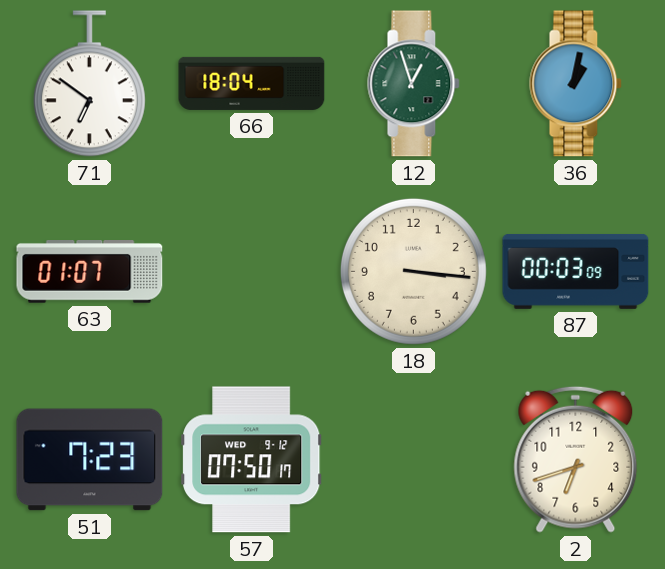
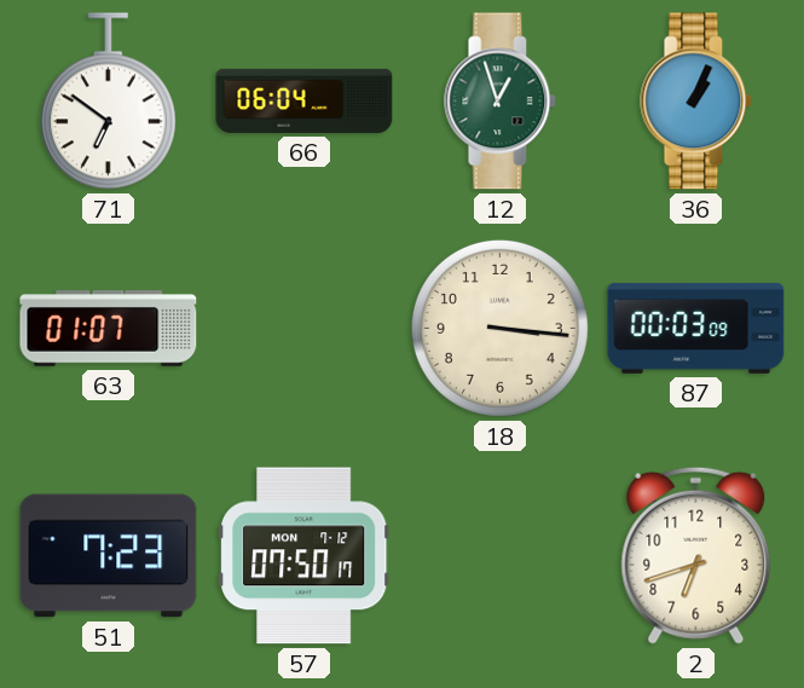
66: 18:04 -> 06:04 (305, 100)
36: 1:02 -> 1:04 (696, 102)
57 date: WED 9-12 -> MON 7-12 (305, 556)
